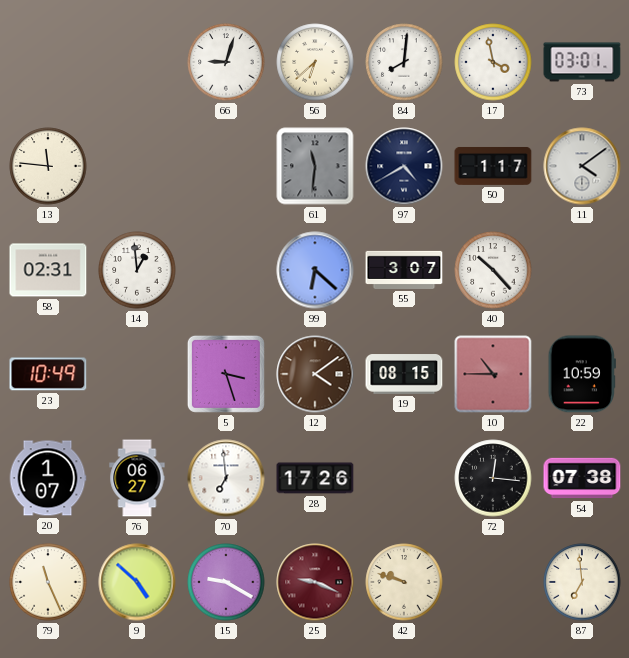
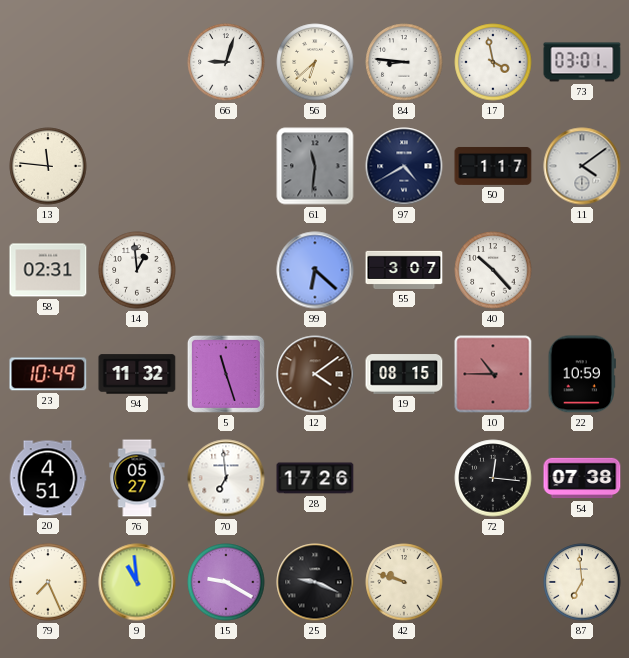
84: 8:01 -> 8:46 (404, 62)
94: none -> 11:32 (137, 374)
5: 3:27 -> 11:27 (226, 374)
20: 1:07 -> 4:51 (48, 478)
76: 06:27 -> 05:27 (137, 478)
79: 11:26 -> 7:26 (48, 582)
9: 4:52 -> 10:59 (137, 582)
25 dial: burgundy -> black (315, 582)
